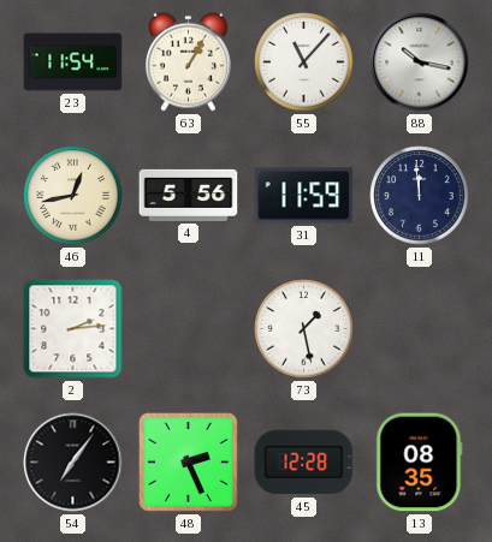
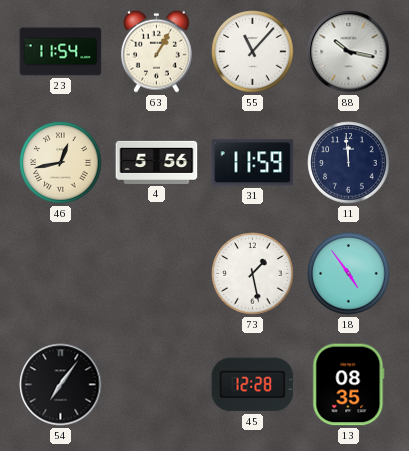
2: 2:14 -> none (73, 329)
18: none -> 4:54 (349, 274)
48: 2:26 -> none (189, 463)
